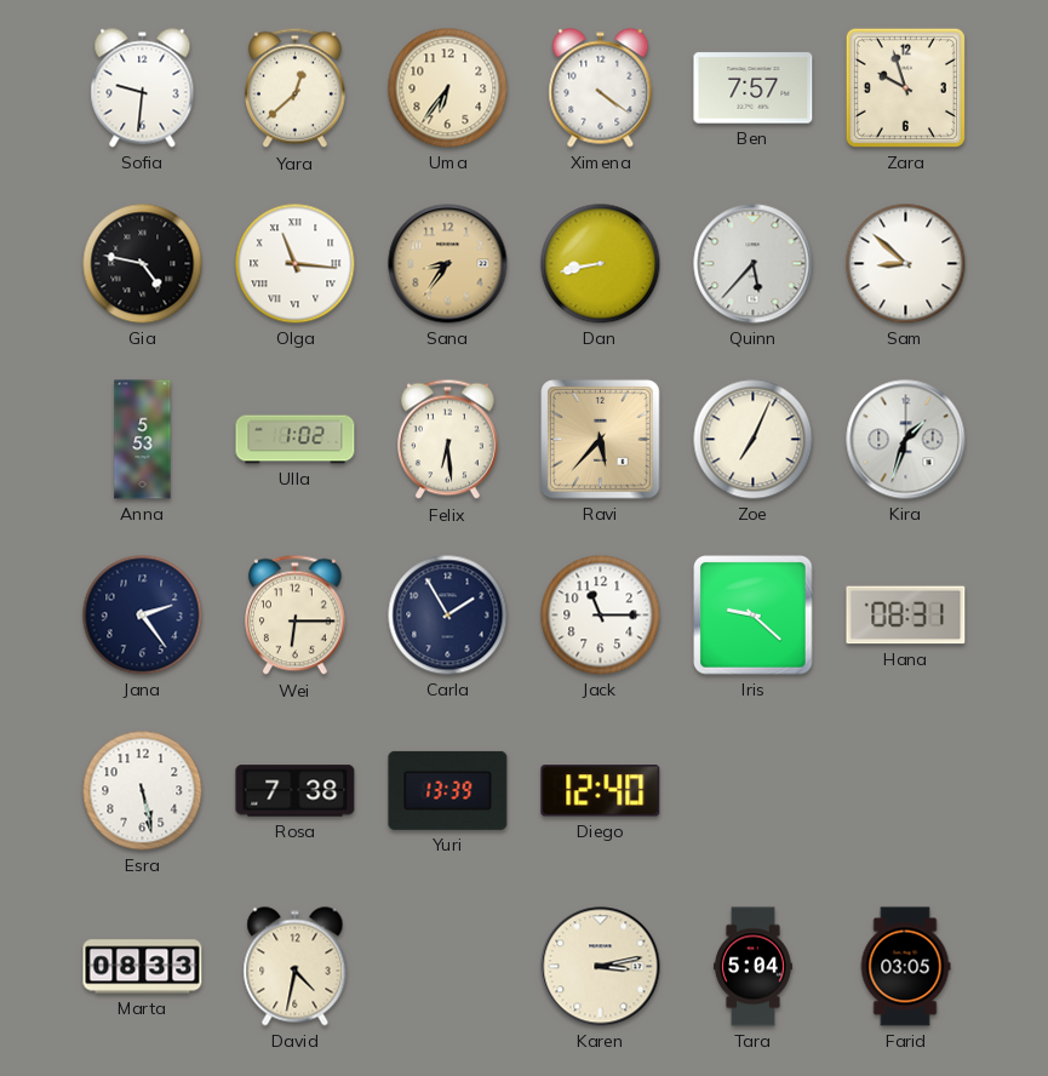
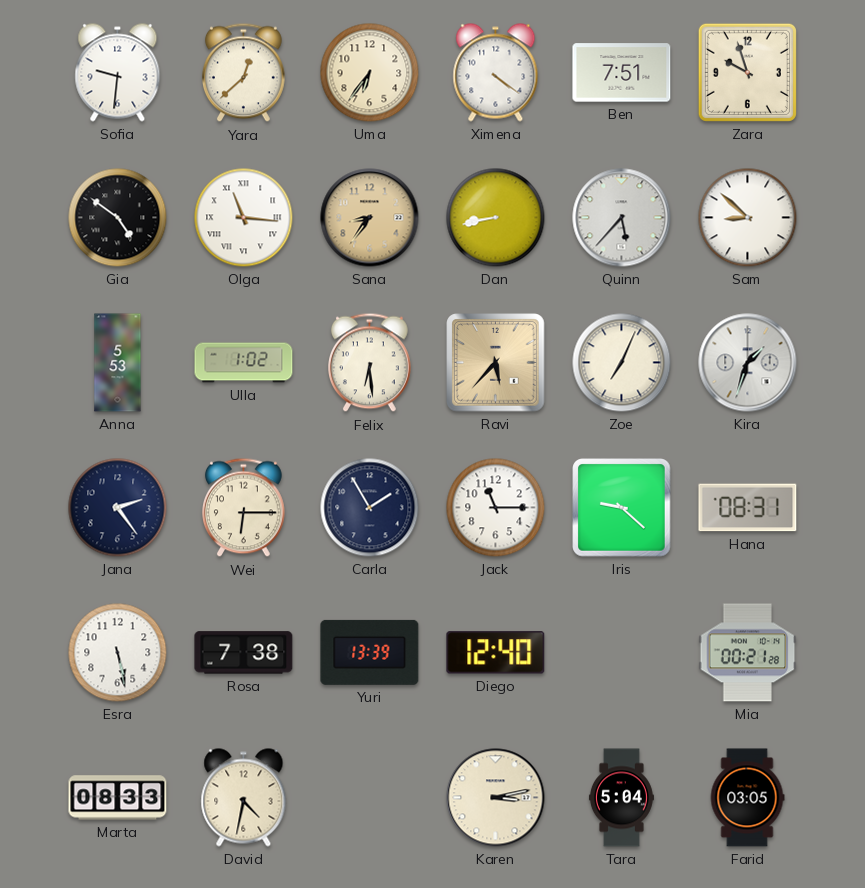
Ben: 7:57 -> 7:51 (622, 73)
Gia: 4:47 -> 4:51 (118, 218)
Mia: none -> 00:21 (748, 653)
